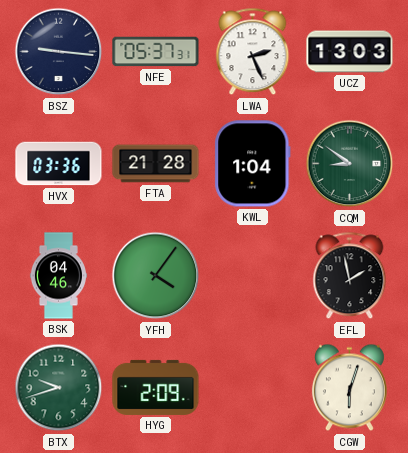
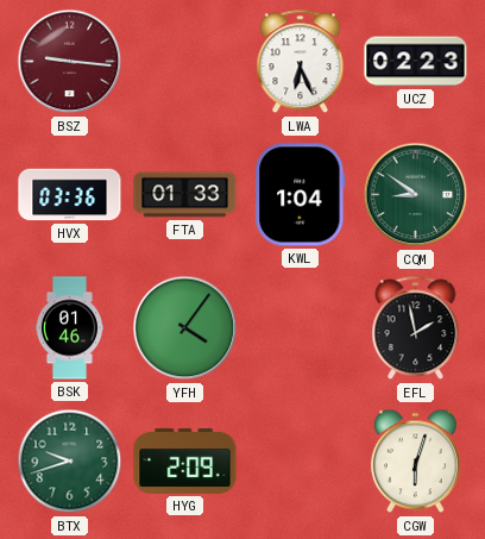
BSZ dial: navy -> burgundy (70, 62)
NFE: 05:37 -> none (156, 52)
LWA: 2:26 -> 6:26 (301, 62)
UCZ: 13:03 -> 02:23 (416, 62)
FTA: 21:28 -> 01:33 (185, 195)
BSK: 04:46 -> 01:46 (69, 328)
